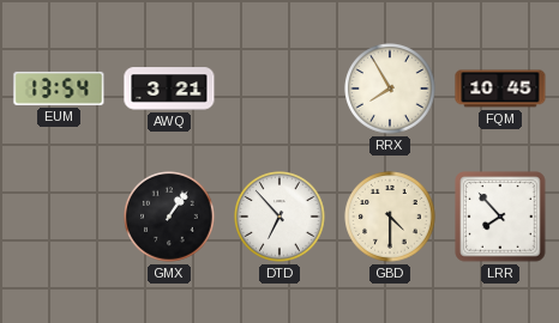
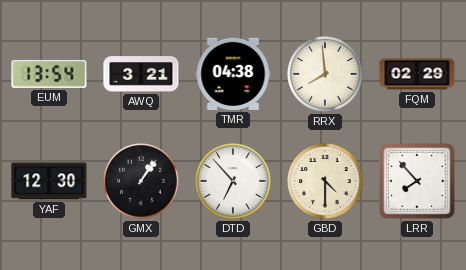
TMR: none -> 04:38 (233, 74)
RRX: 7:55 -> 7:59 (325, 74)
FQM: 10:45 -> 02:29 (417, 74)
YAF: none -> 12:30 (49, 181)
